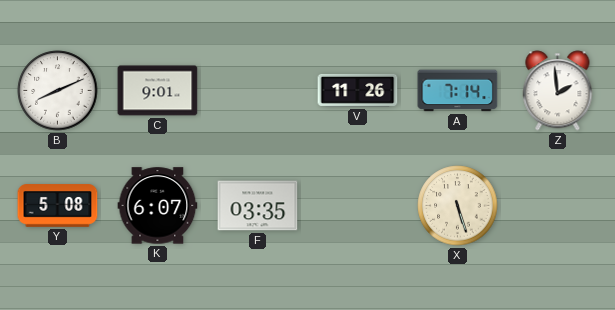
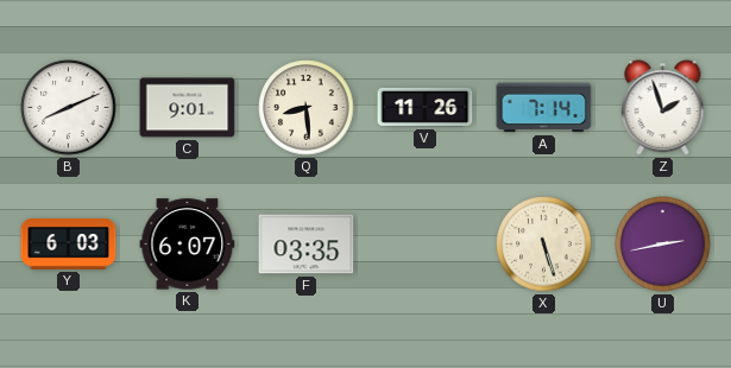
Q: none -> 8:29 (307, 108)
Z: 1:59 -> 1:57 (663, 108)
Y: 5:08 -> 6:03 (69, 245)
U: none -> 2:43 (663, 245)
